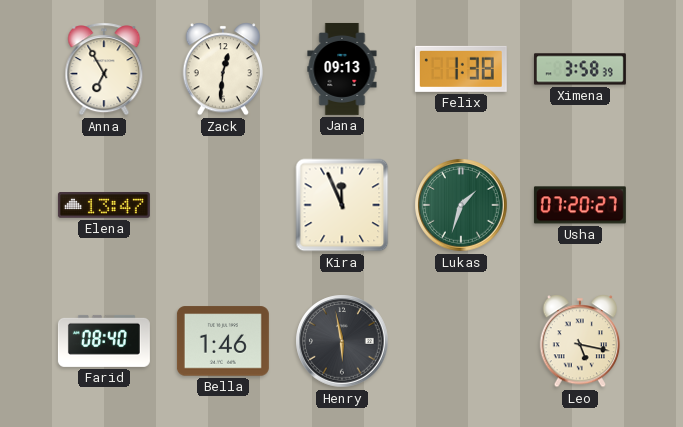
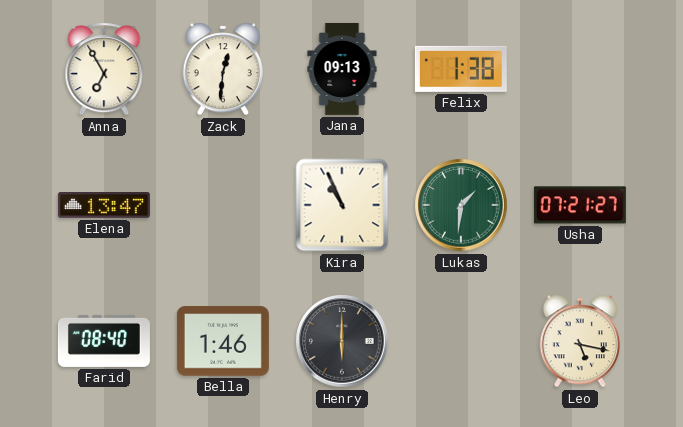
Ximena: 3:58 -> none (580, 69)
Kira: 11:56 -> 10:56 (342, 205)
Lukas: 1:33 -> 1:31 (461, 205)
Usha: 07:20 -> 07:21 (580, 205)
Henry: 5:58 -> 6:00 (342, 341)
